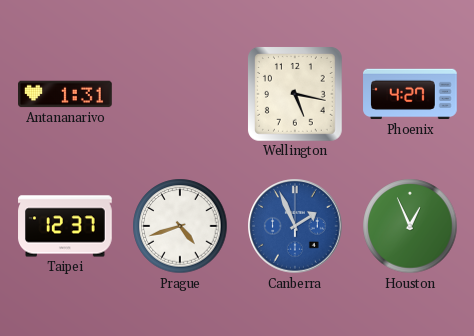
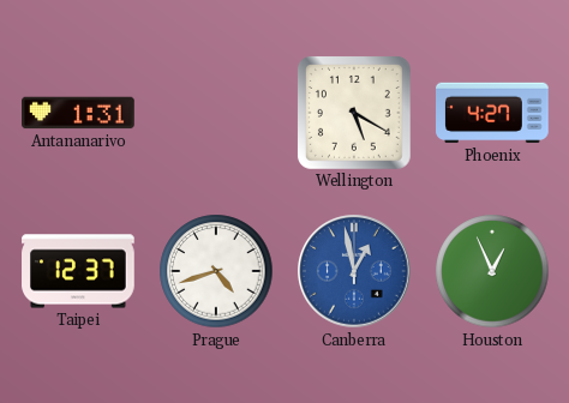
Wellington: 5:17 -> 5:20 (354, 113)
Canberra: 1:56 -> 12:58 (354, 271)
